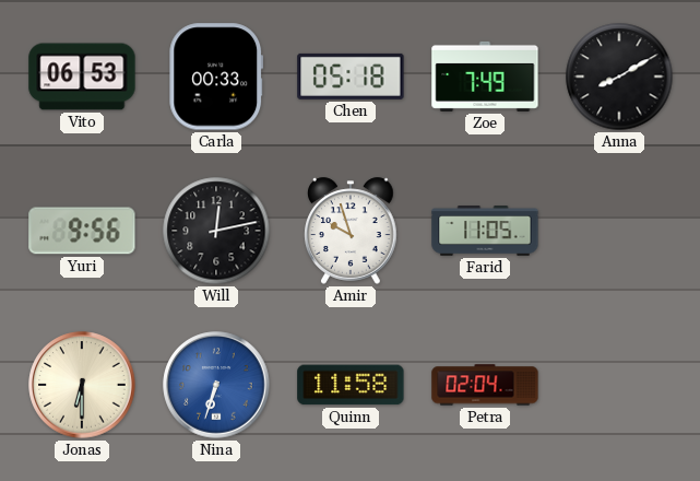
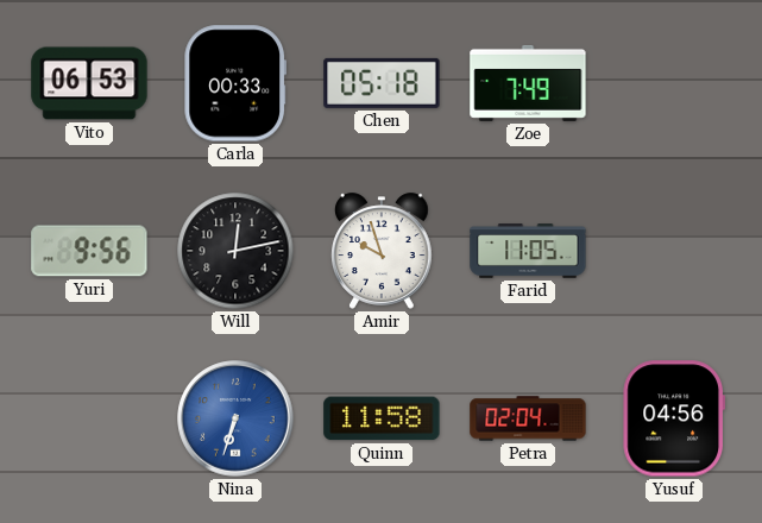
Anna: 8:10 -> none (619, 77)
Jonas: 6:30 -> none (82, 385)
Yusuf: none -> 04:56 (673, 418)
